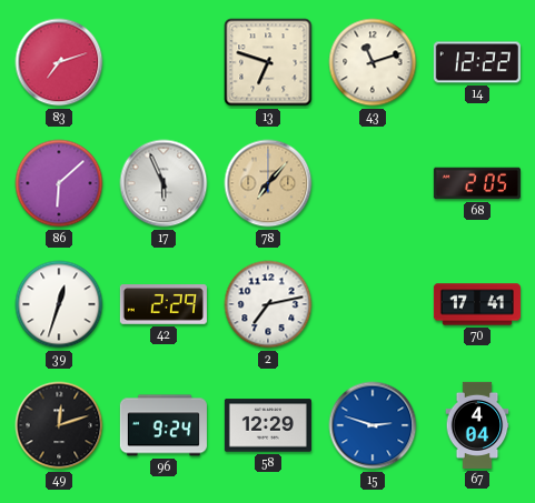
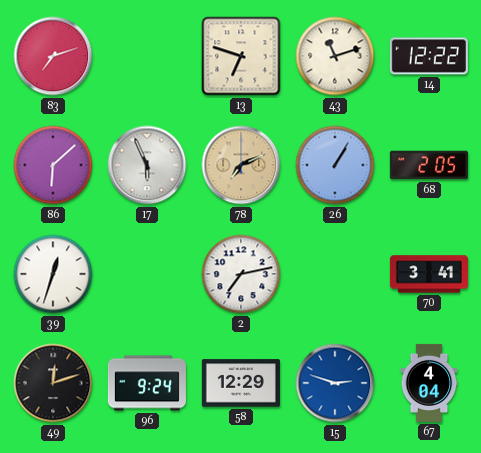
78: 7:07 -> 7:11 (241, 165)
26: none -> 1:05 (335, 165)
42: 2:29 -> none (164, 305)
70: 17:41 -> 3:41 (429, 274)
